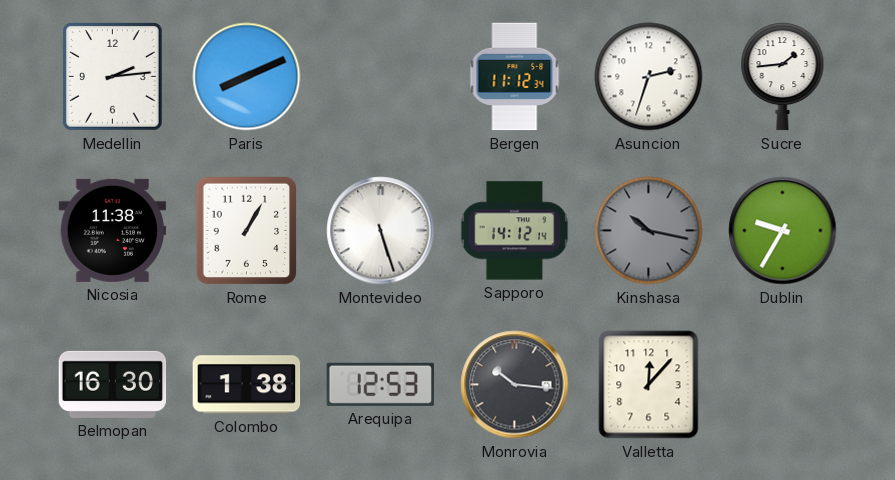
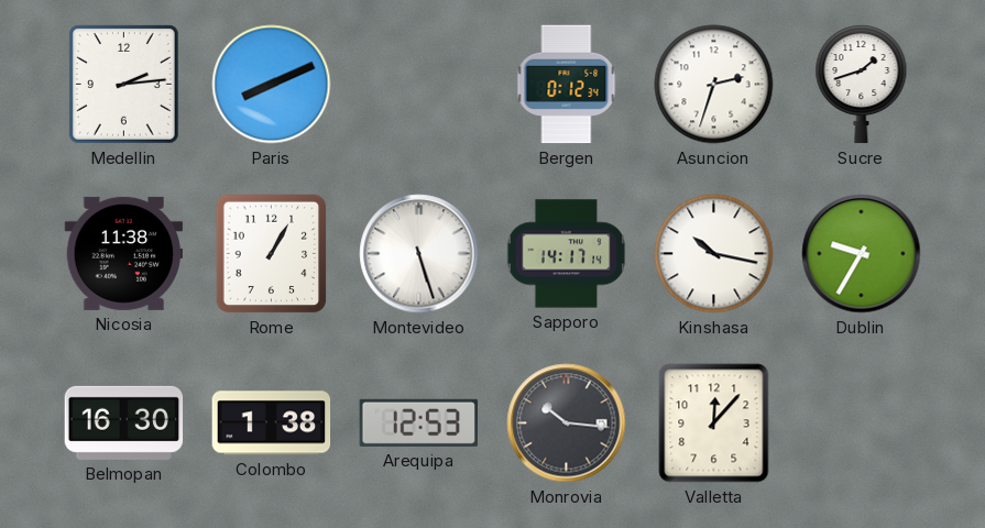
Bergen: 11:12 -> 0:12 (567, 85)
Sucre: 1:44 -> 1:42 (862, 85)
Sapporo: 14:12 -> 14:17 (567, 254)
Kinshasa dial: grey -> white (714, 254)
